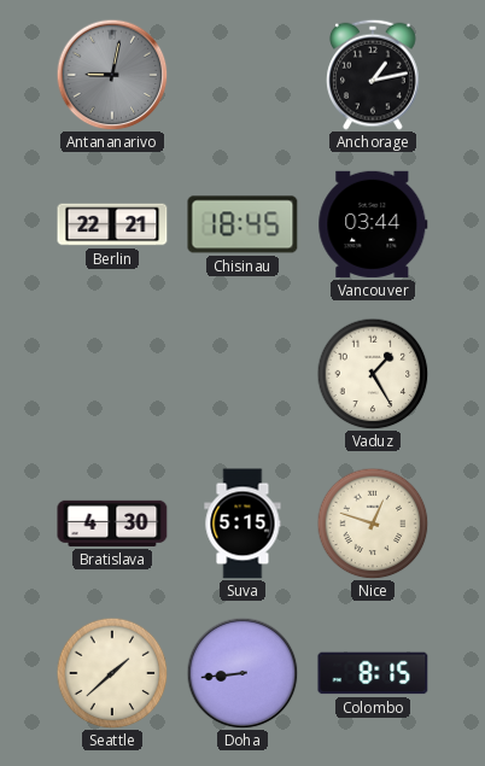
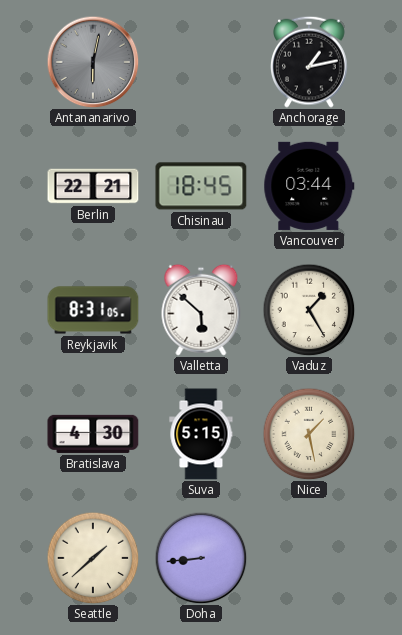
Antananarivo: 9:02 -> 6:02 (93, 62)
Reykjavik: none -> 8:31 (93, 310)
Valletta: none -> 5:52 (201, 310)
Nice: 12:48 -> 1:28 (309, 434)
Colombo: 8:15 -> none (373, 673)
